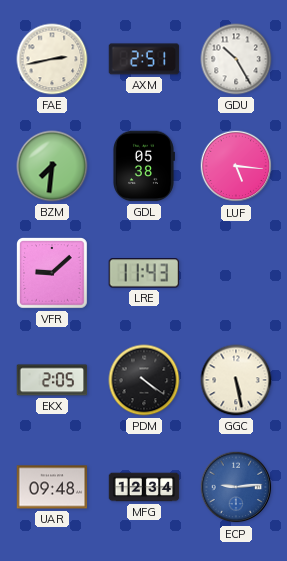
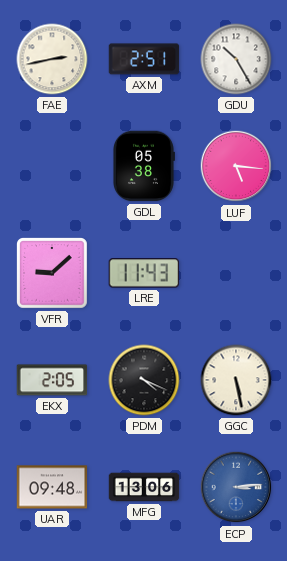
BZM: 7:31 -> none (52, 166)
PDM: 4:21 -> 4:19 (144, 380)
MFG: 12:34 -> 13:06 (144, 487)
ECP: 9:14 -> 3:14 (236, 487)
